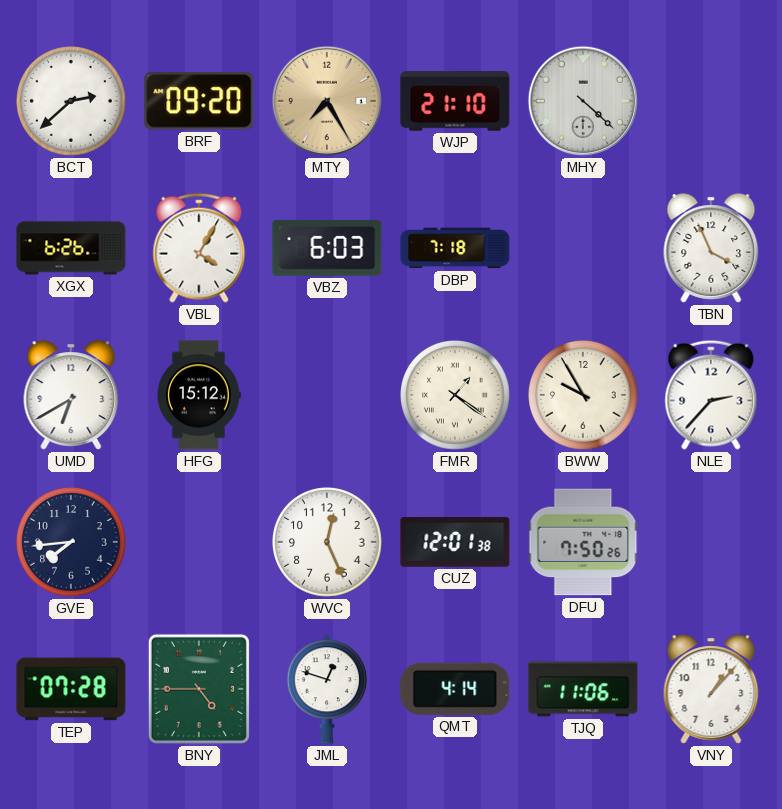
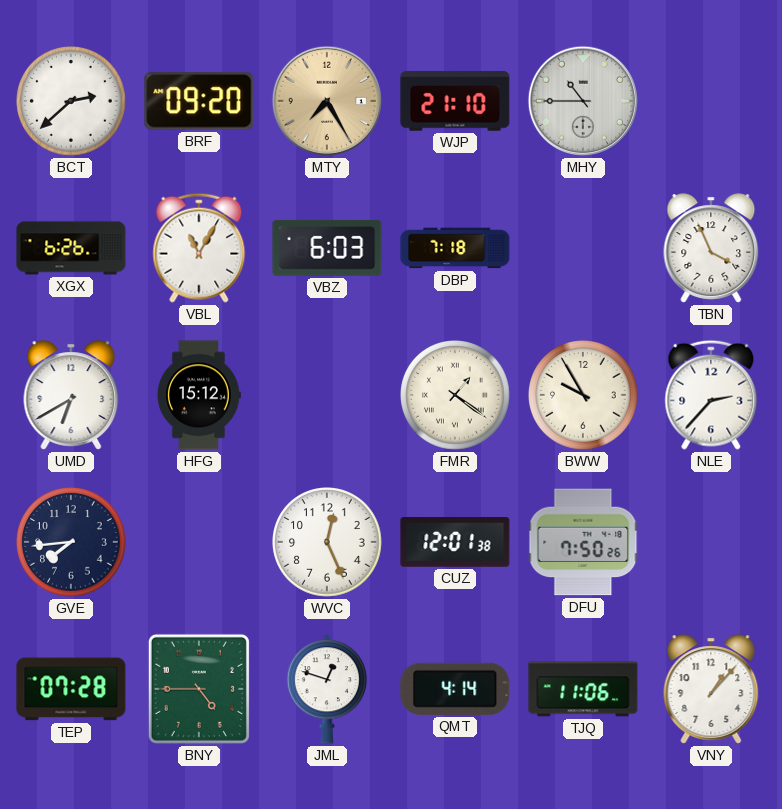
MHY: 4:22 -> 10:45 (583, 101)
VBL: 4:05 -> 11:05 (199, 248)
